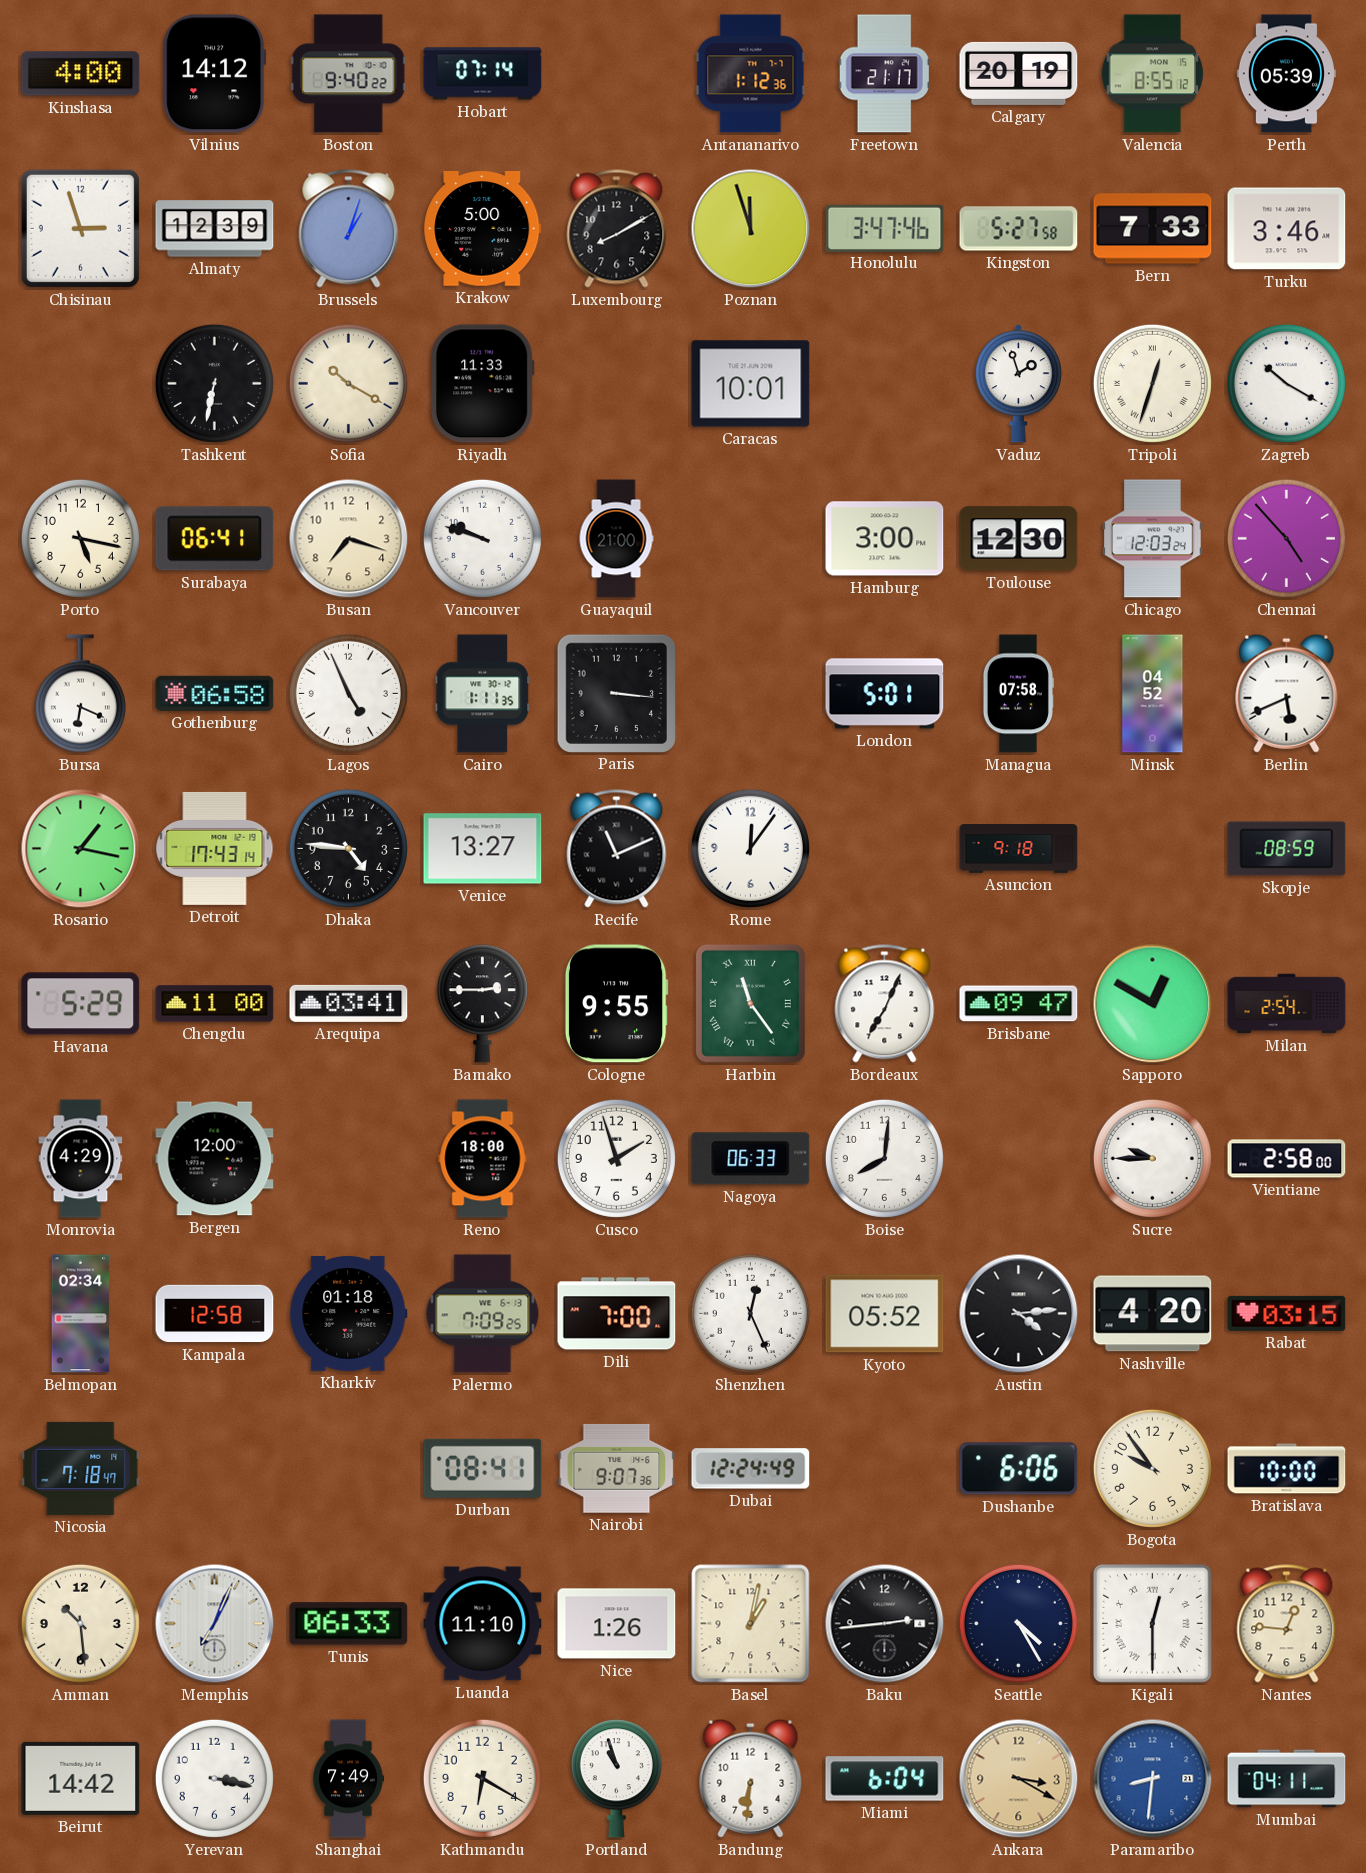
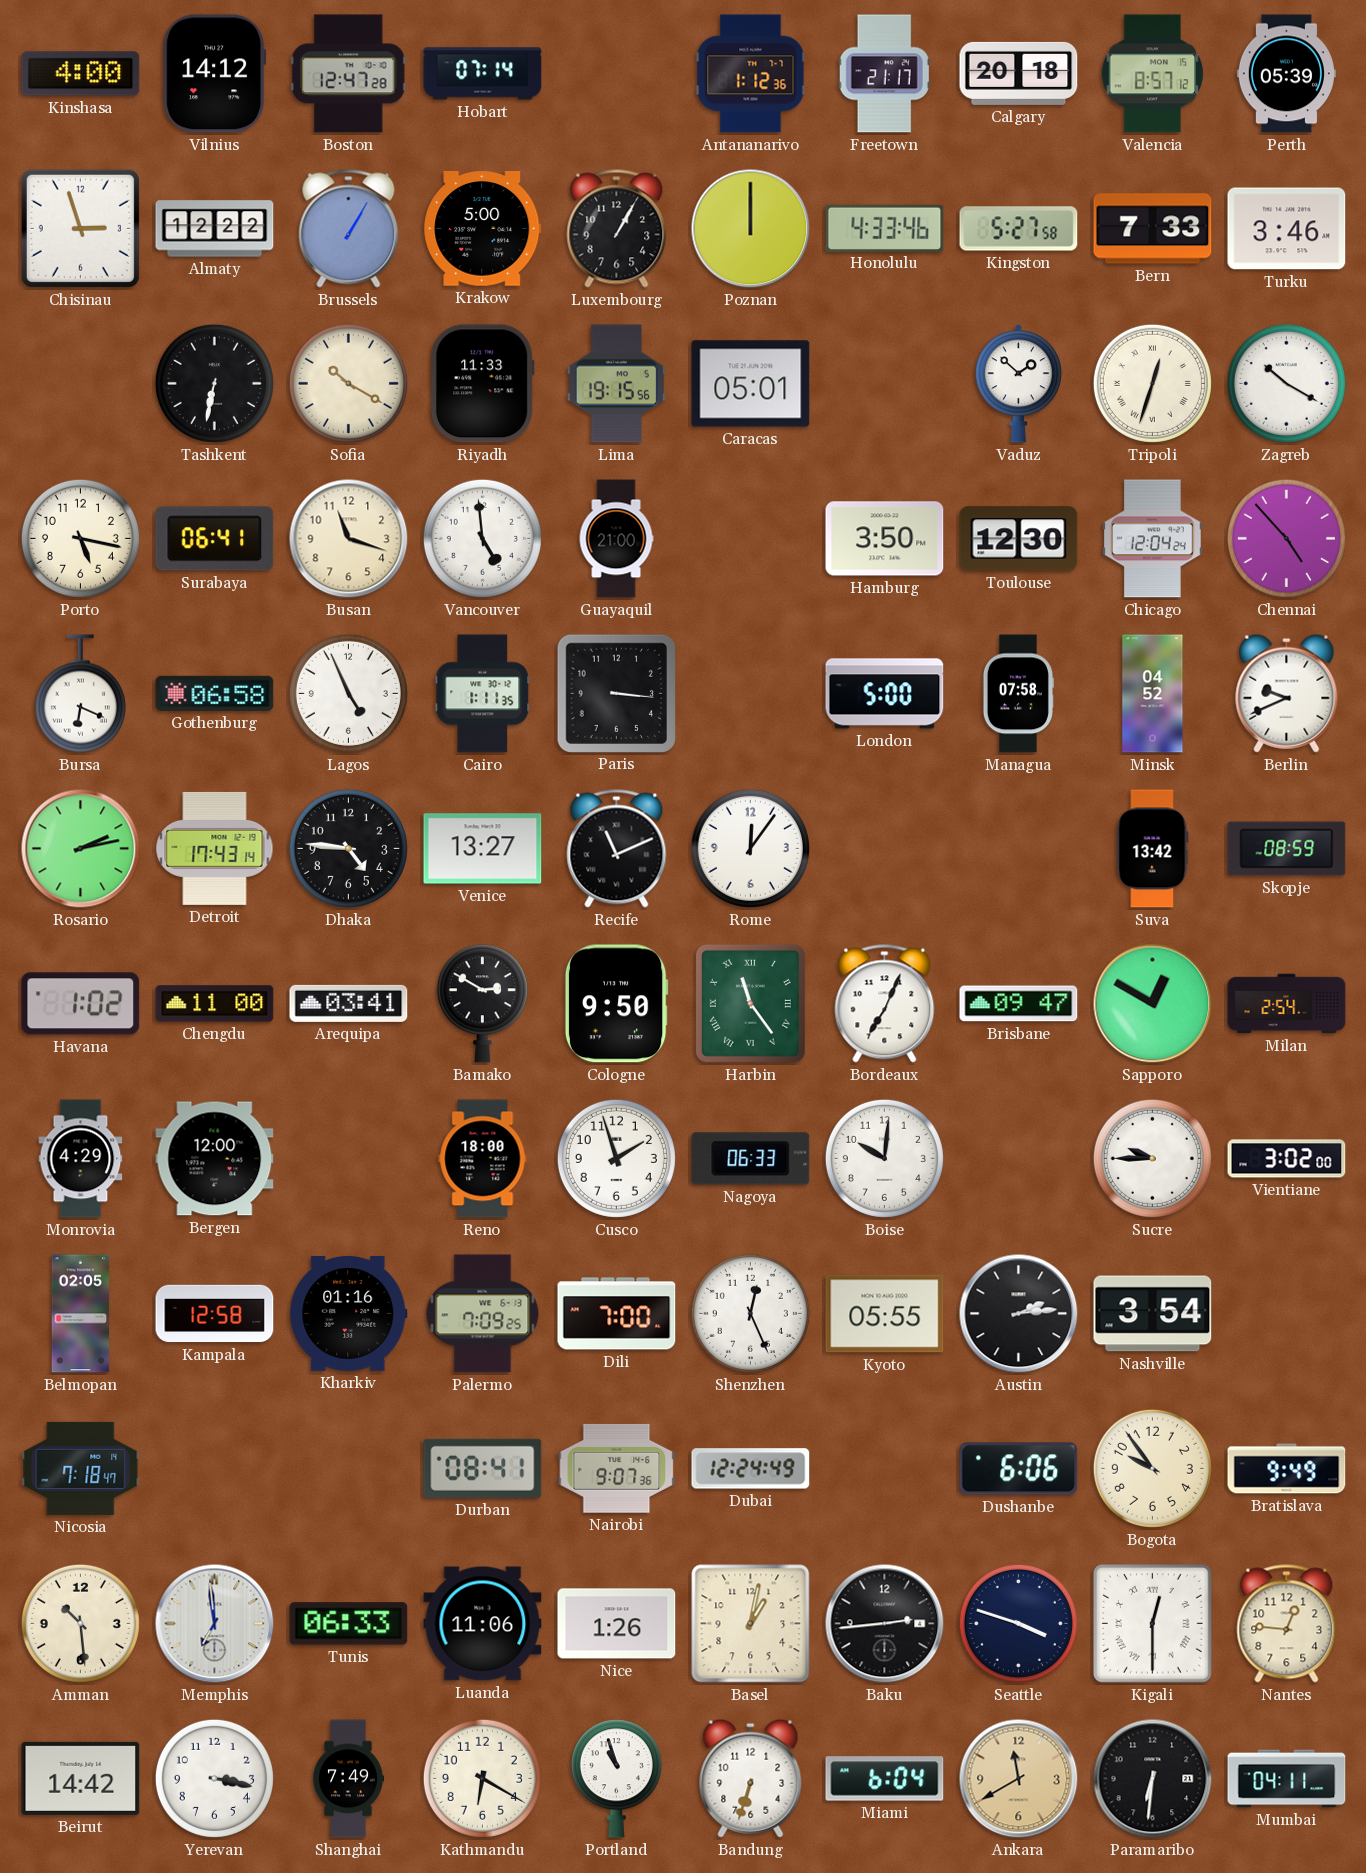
Boston: 9:40 -> 12:47 (348, 74)
Calgary: 20:19 -> 20:18 (1019, 73)
Valencia: 8:55 -> 8:57 (1153, 74)
Almaty: 12:39 -> 12:22 (215, 229)
Brussels: 1:03 -> 1:05 (349, 229)
Luxembourg: 8:10 -> 1:05 (617, 229)
Poznan: 11:57 -> 12:00 (751, 229)
Honolulu: 3:47 -> 4:33 (885, 228)
Lima: none -> 19:15 (616, 384)
Caracas: 10:01 -> 05:01 (751, 384)
Vaduz: 1:57 -> 1:52 (1018, 384)
Busan: 7:18 -> 11:18 (349, 539)
Vancouver: 9:48 -> 4:59 (482, 538)
Hamburg: 3:00 -> 3:50 (885, 539)
Chicago: 12:03 -> 12:04 (1153, 539)
London: 5:01 -> 5:00 (885, 694)
Berlin: 5:41 -> 9:41 (1287, 693)
Rosario: 1:17 -> 2:13 (81, 849)
Asuncion: 9:18 -> none (1019, 849)
Suva: none -> 13:42 (1153, 849)
Havana: 5:29 -> 1:02 (81, 1004)
Bamako: 2:45 -> 2:50 (482, 1004)
Cologne: 9:55 -> 9:50 (616, 1004)
Boise: 8:01 -> 10:01 (884, 1158)
Vientiane: 2:58 -> 3:02 (1287, 1159)
Belmopan: 02:34 -> 02:05 (81, 1314)
Kharkiv: 01:18 -> 01:16 (349, 1313)
Kyoto: 05:52 -> 05:55 (885, 1314)
Austin: 4:14 -> 2:14 (1019, 1314)
Nashville: 4:20 -> 3:54 (1153, 1314)
Rabat: 03:15 -> none (1287, 1313)
Bratislava: 10:00 -> 9:49 (1287, 1469)
Memphis: 7:04 -> 6:59 (215, 1624)
Luanda: 11:10 -> 11:06 (483, 1624)
Seattle: 4:25 -> 3:48 (1018, 1623)
Bandung: 6:31 -> 6:33 (751, 1778)
Ankara: 3:20 -> 11:40 (1019, 1779)
Paramaribo: 8:31 -> 6:31 (1153, 1779)
Paramaribo dial: blue -> black (1153, 1779)
